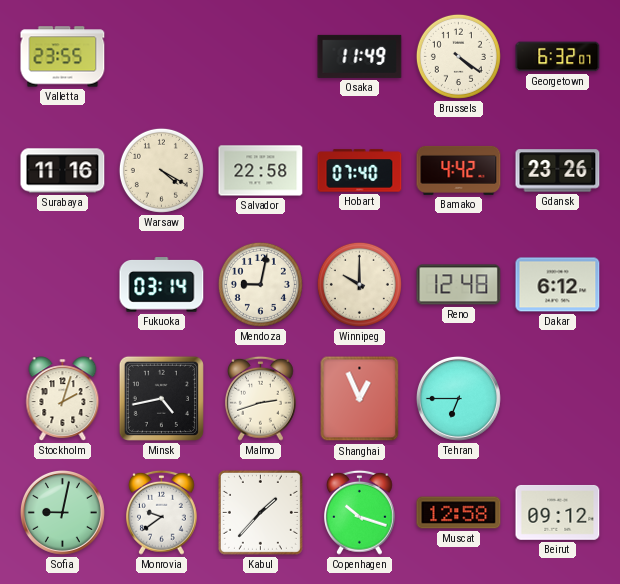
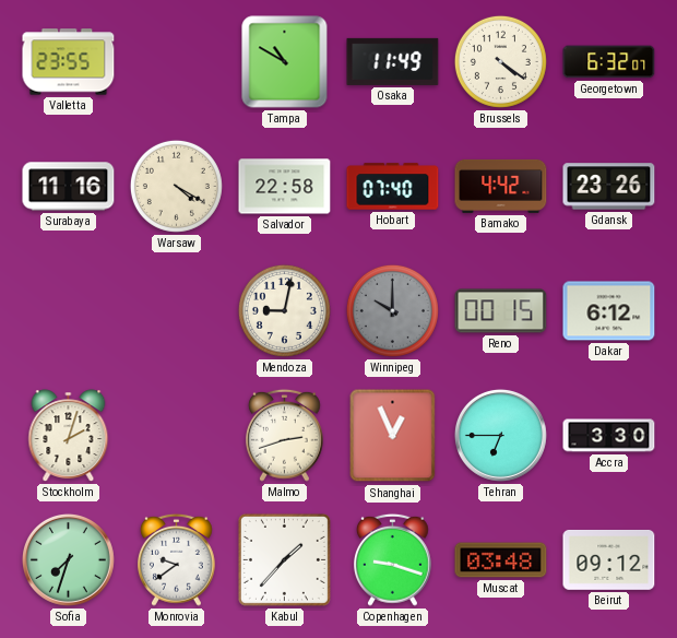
Tampa: none -> 10:50 (285, 62)
Fukuoka: 03:14 -> none (162, 285)
Winnipeg dial: cream -> grey (392, 310)
Reno: 12:48 -> 00:15 (501, 311)
Minsk: 4:43 -> none (161, 398)
Accra: none -> 3:30 (609, 436)
Sofia: 9:02 -> 7:33 (68, 559)
Copenhagen: 10:18 -> 9:18 (393, 559)
Muscat: 12:58 -> 03:48 (501, 560)
